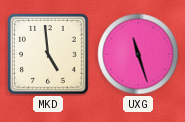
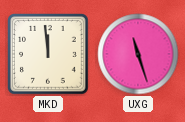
MKD: 4:59 -> 11:59 (49, 55)
